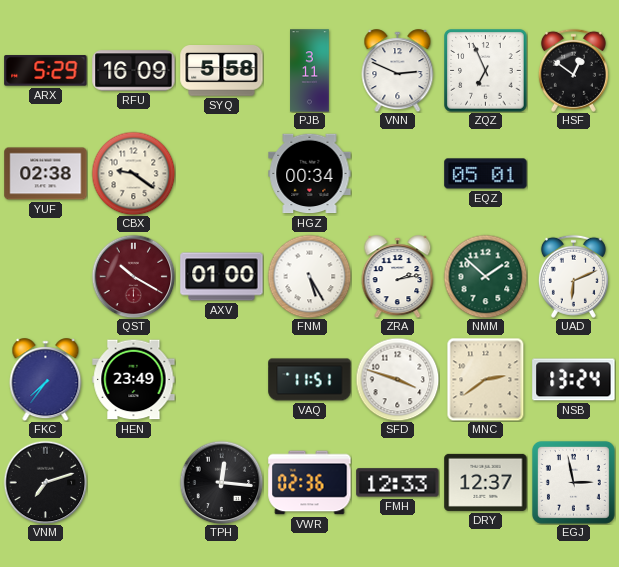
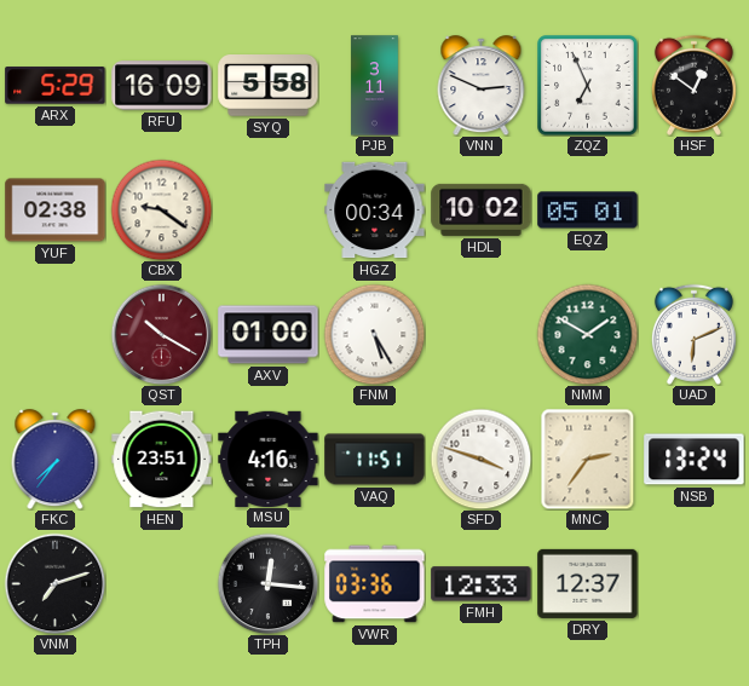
HDL: none -> 10:02 (482, 209)
ZRA: 2:13 -> none (398, 277)
NMM: 1:52 -> 1:50 (587, 334)
HEN: 23:49 -> 23:51 (162, 460)
MSU: none -> 4:16 (269, 459)
MNC: 2:39 -> 2:36 (588, 459)
VWR: 02:36 -> 03:36 (375, 584)
EGJ: 2:58 -> none (573, 482)
